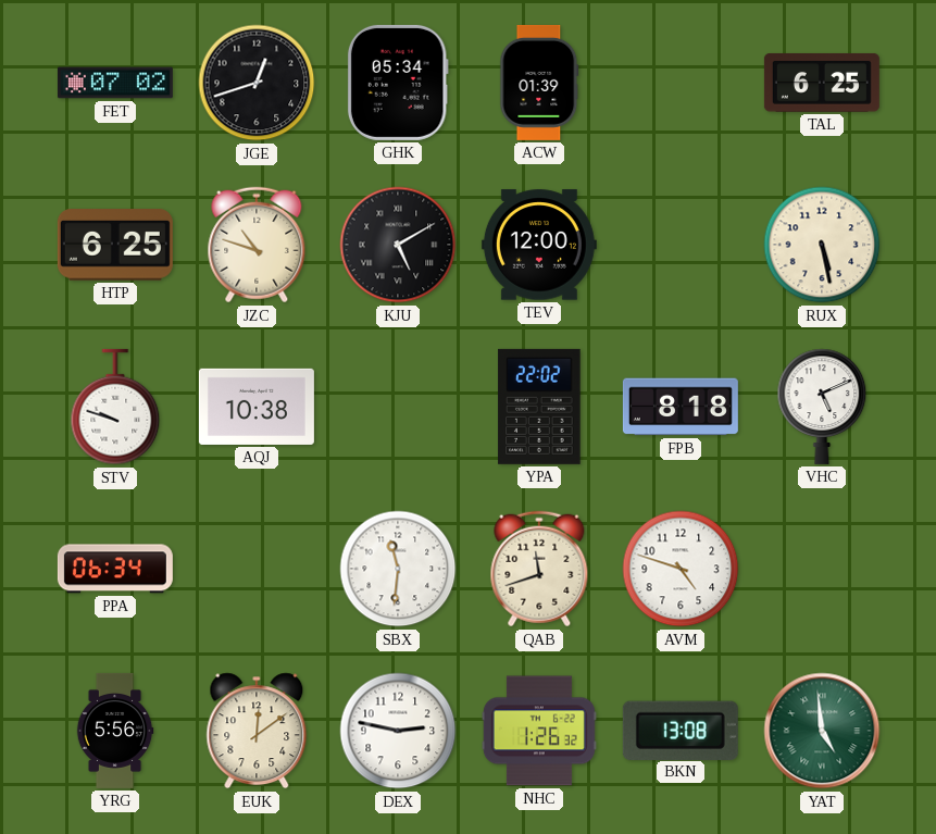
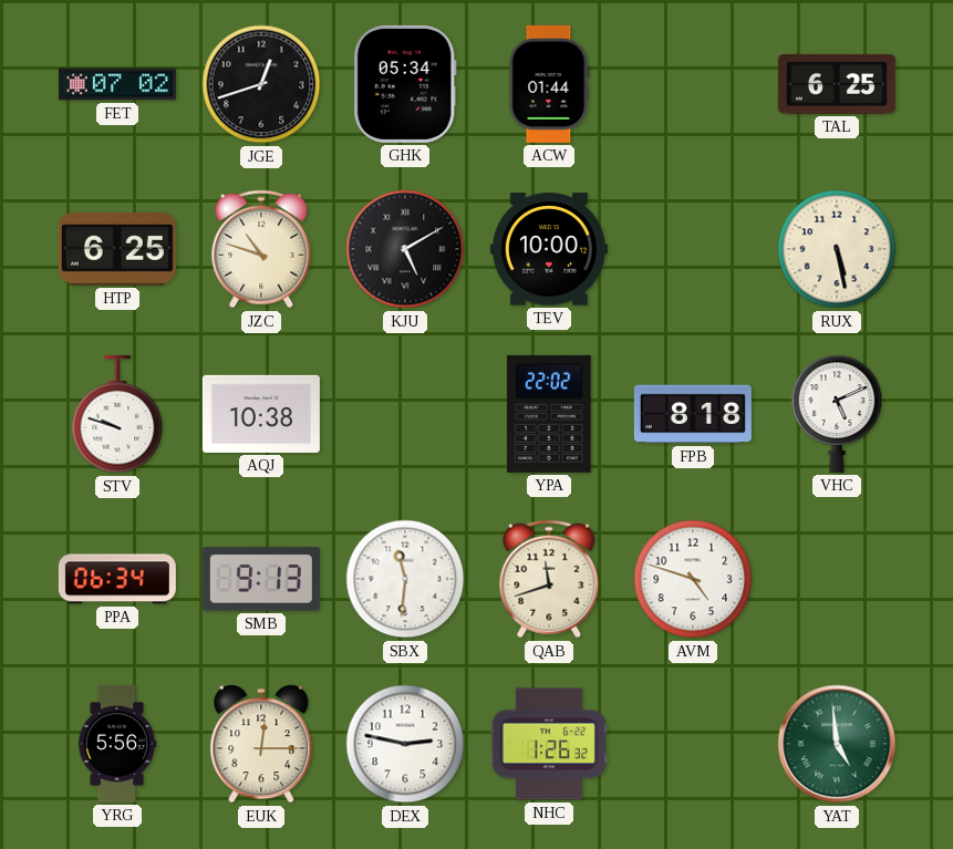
ACW: 01:39 -> 01:44 (549, 84)
TEV: 12:00 -> 10:00 (549, 249)
SMB: none -> 9:13 (261, 579)
EUK: 12:09 -> 12:15 (261, 744)
BKN: 13:08 -> none (681, 730)
